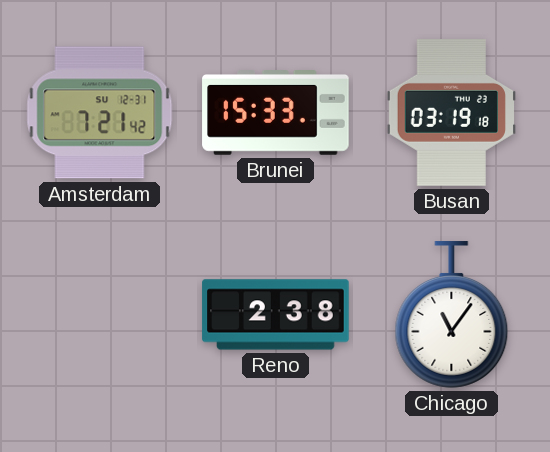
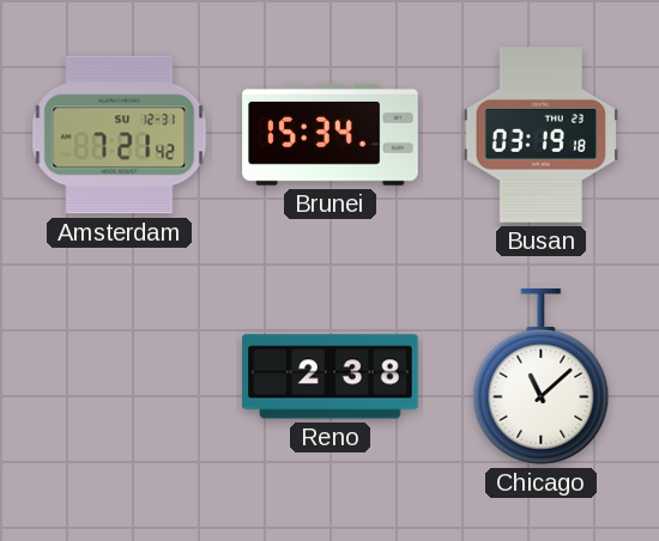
Brunei: 15:33 -> 15:34 (331, 135)
Chicago: 11:06 -> 11:08 (542, 377)
